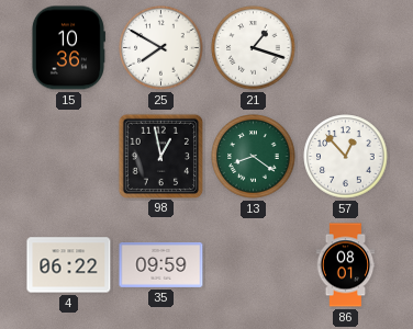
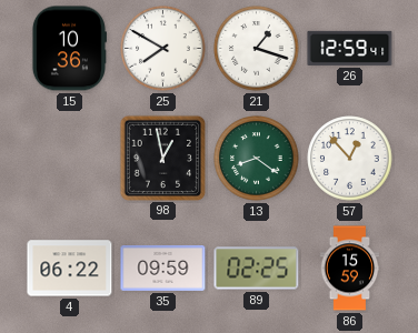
26: none -> 12:59 (350, 48)
89: none -> 02:25 (257, 269)
86: 08:01 -> 15:59 (350, 269)
